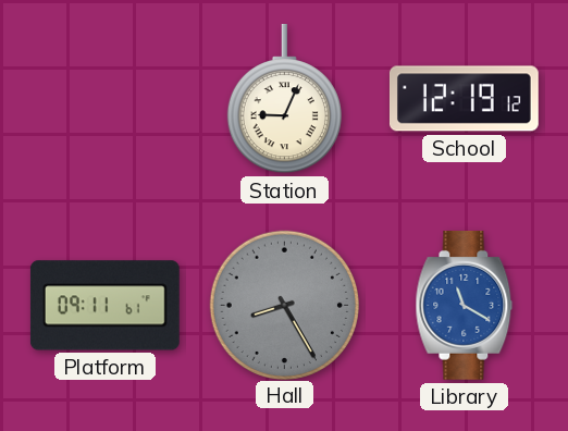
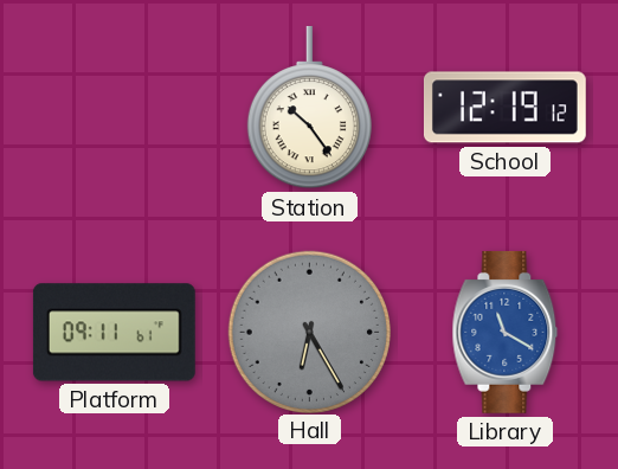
Station: 9:04 -> 10:24 (309, 108)
Hall: 8:25 -> 6:25 (309, 332)
